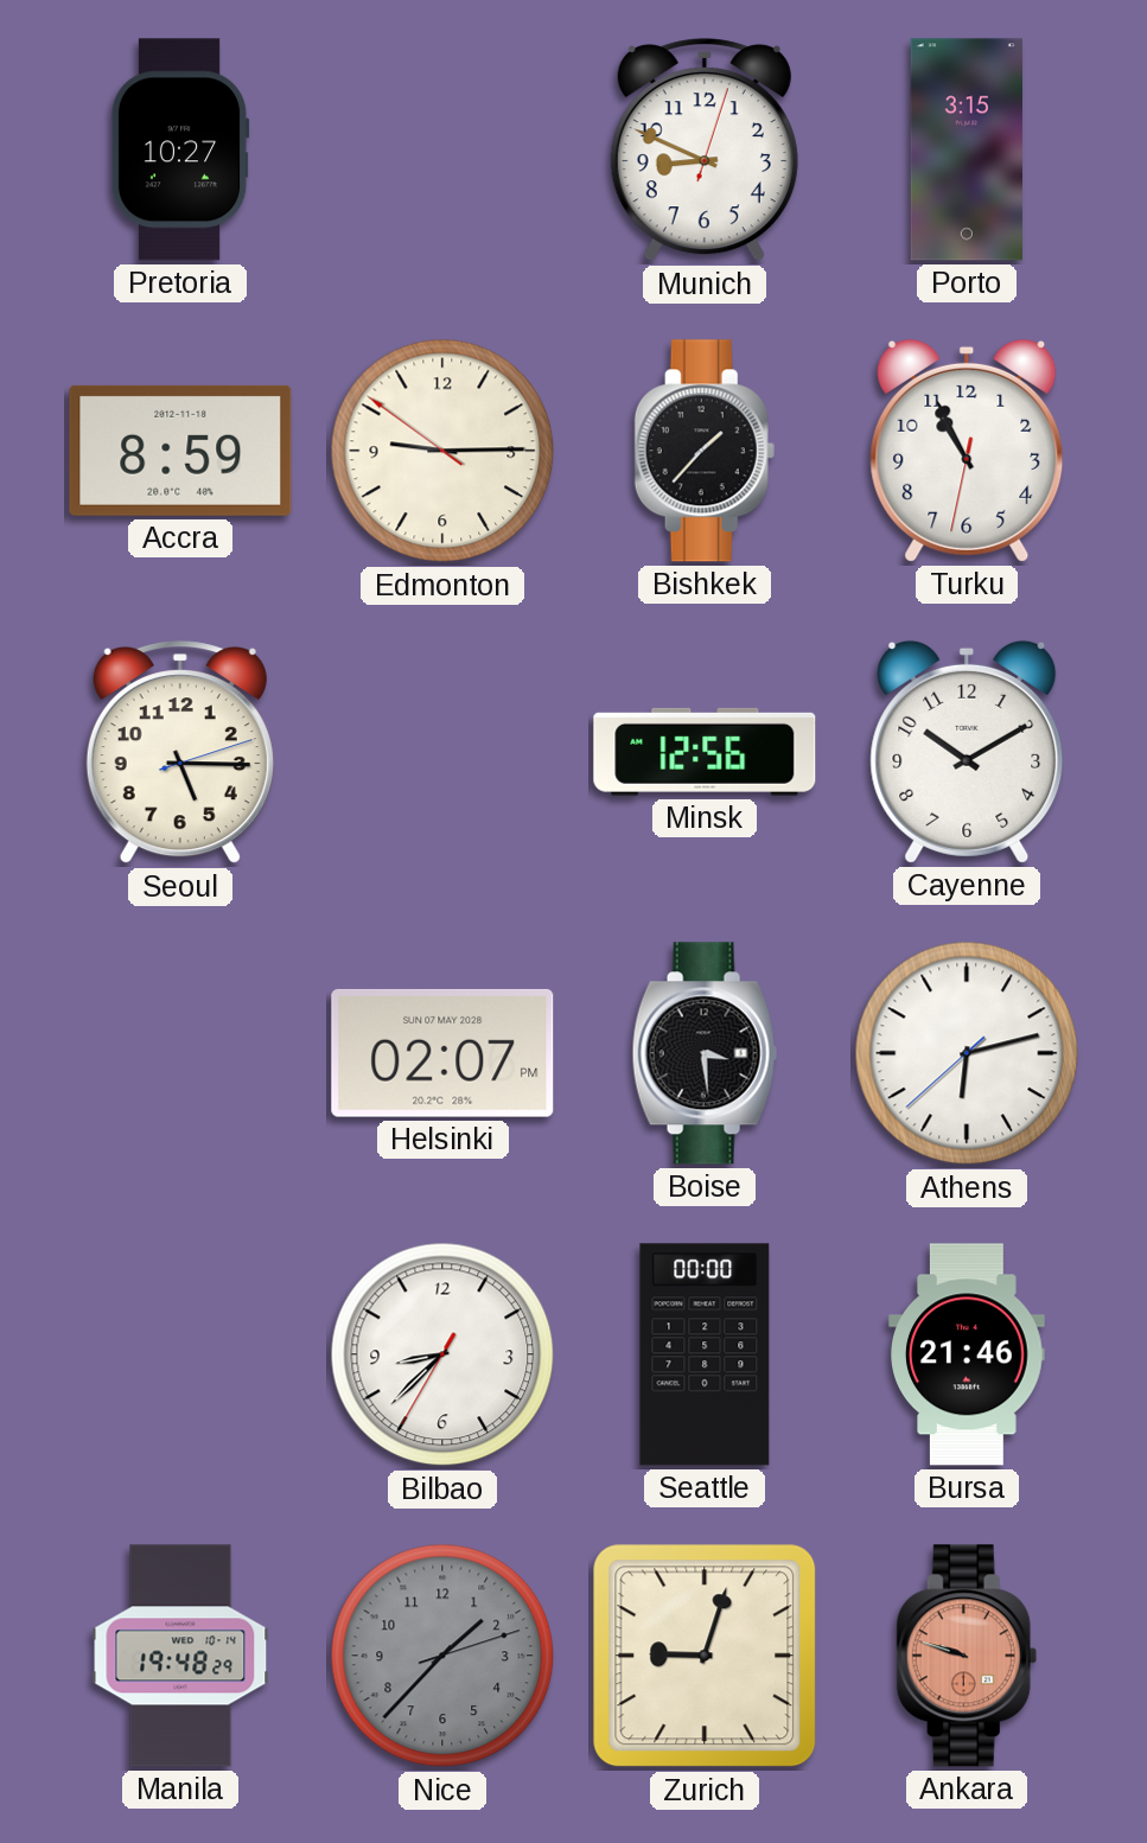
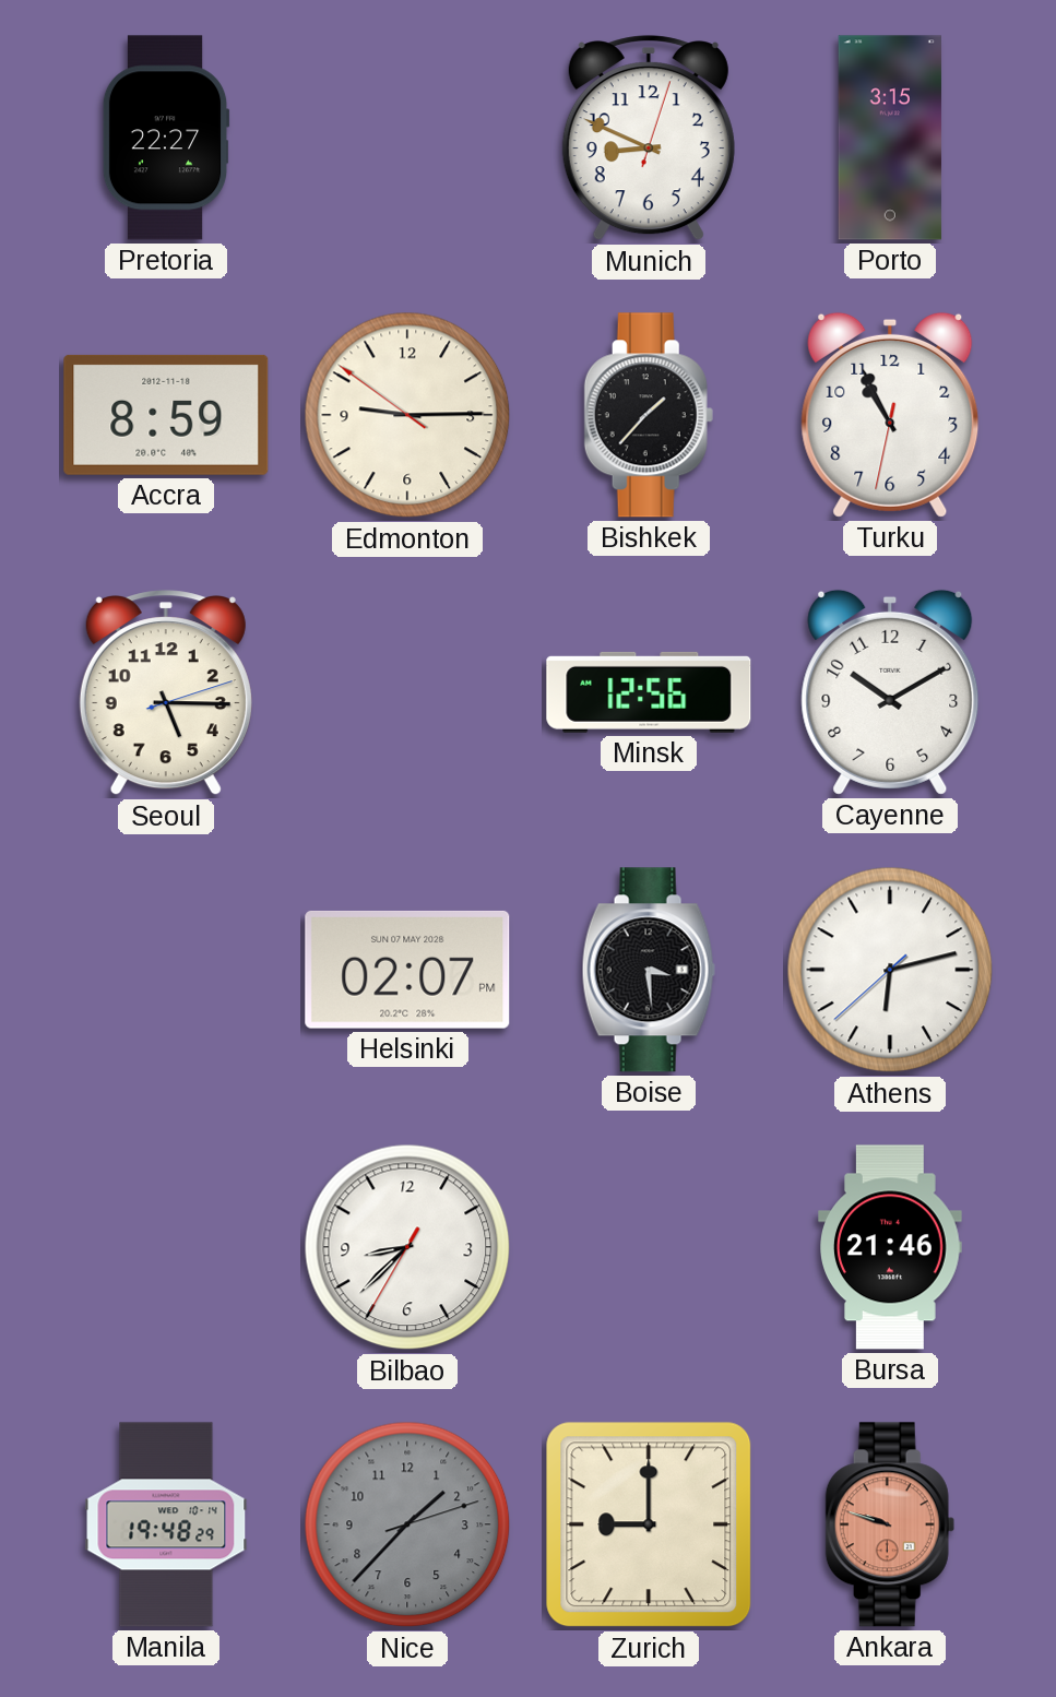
Pretoria: 10:27 -> 22:27 (166, 138)
Seattle: 00:00 -> none (705, 1354)
Zurich: 9:03 -> 9:00 (649, 1524)
